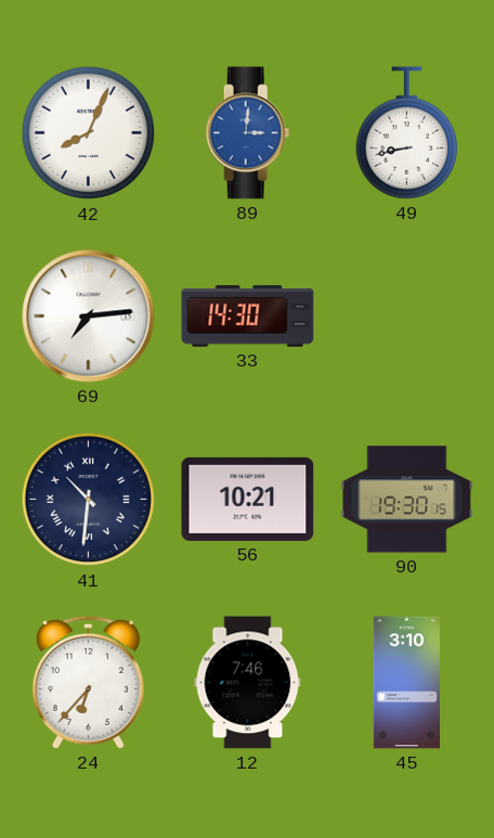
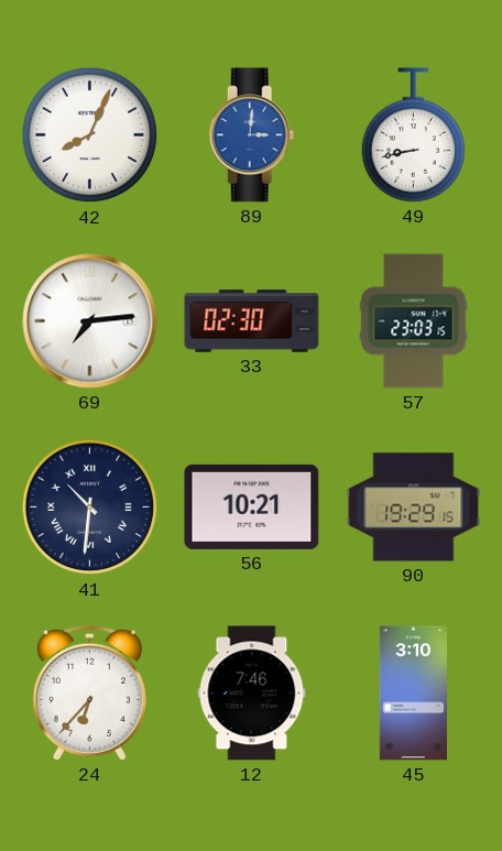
33: 14:30 -> 02:30 (252, 321)
57: none -> 23:03 (414, 321)
90: 19:30 -> 19:29 (414, 508)
